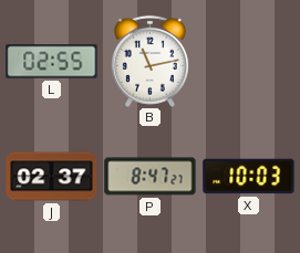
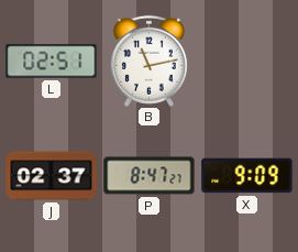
L: 02:55 -> 02:51 (52, 62)
X: 10:03 -> 9:09 (247, 176)
